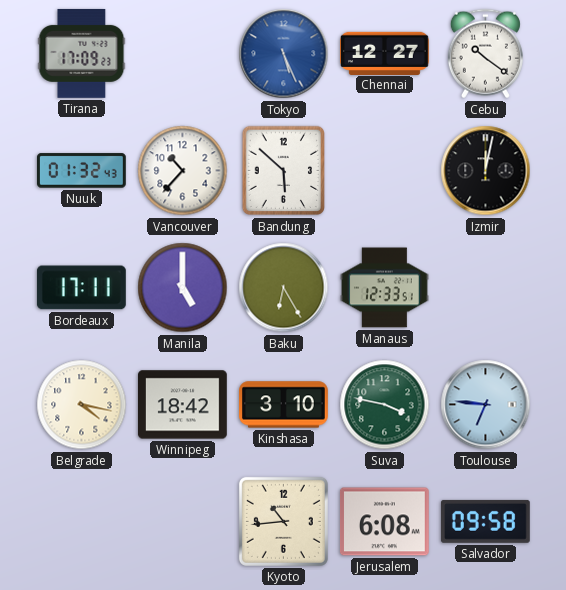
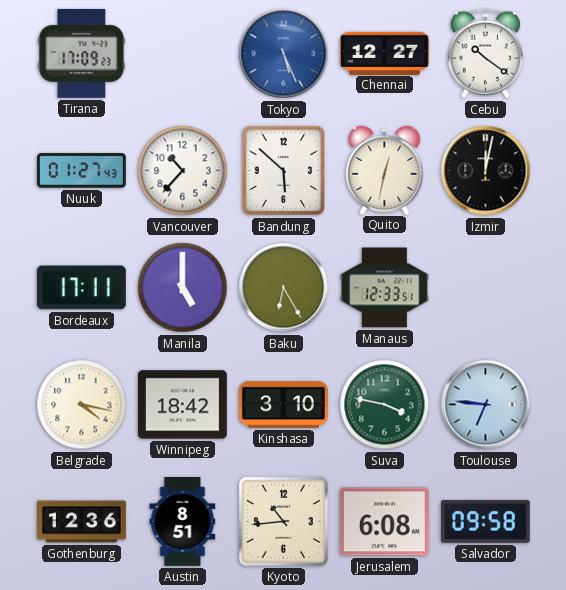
Nuuk: 01:32 -> 01:27 (82, 171)
Quito: none -> 12:32 (385, 170)
Gothenburg: none -> 12:36 (82, 522)
Austin: none -> 8:51 (183, 522)
